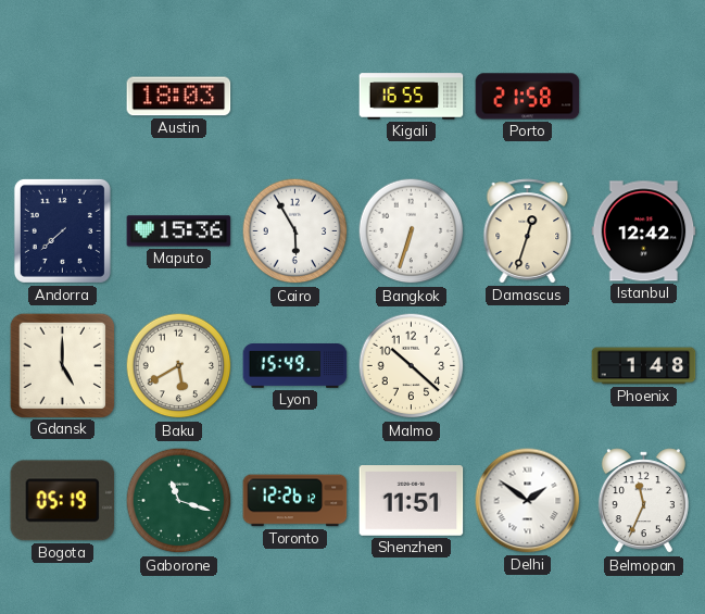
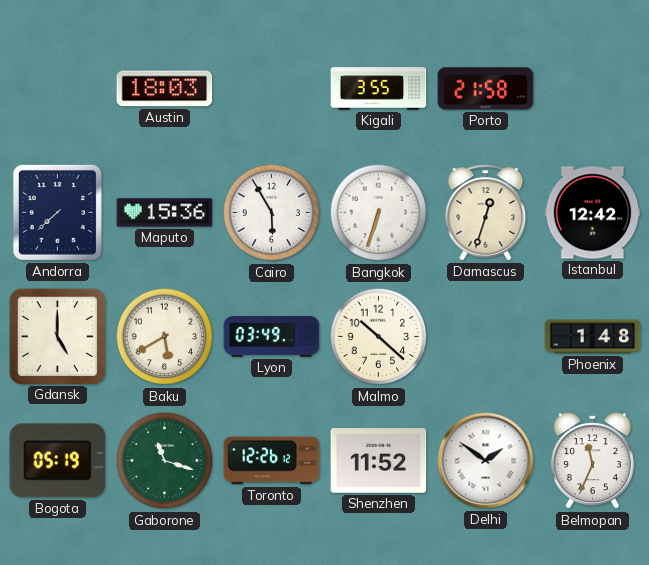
Kigali: 16:55 -> 3:55 (379, 89)
Lyon: 15:49 -> 03:49 (272, 337)
Shenzhen: 11:51 -> 11:52 (379, 461)
